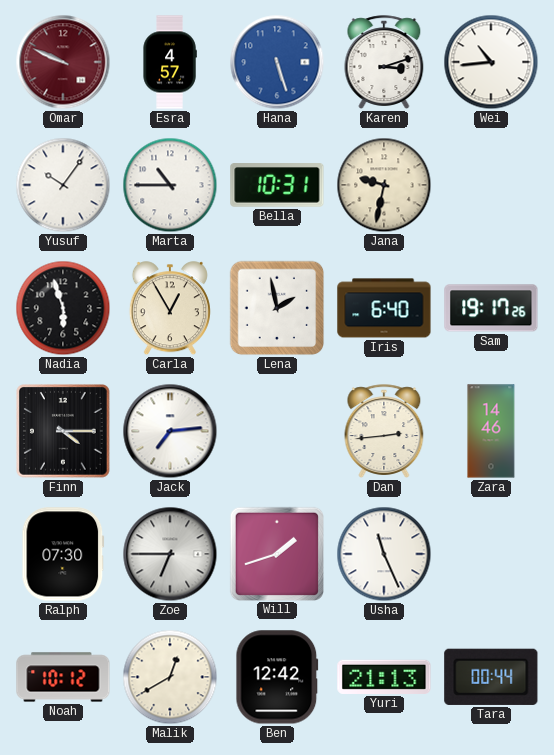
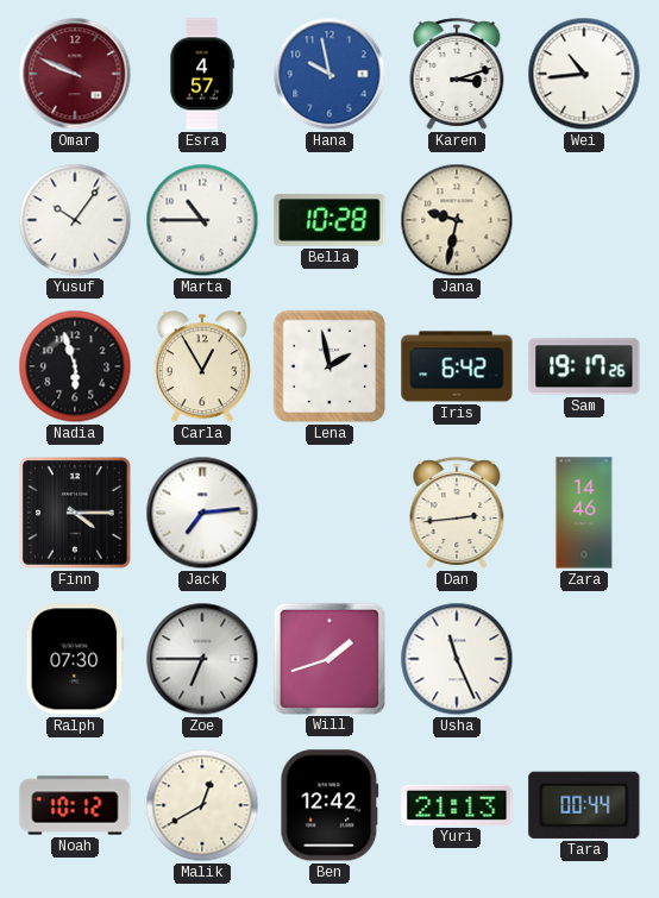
Hana: 5:27 -> 9:58 (329, 74)
Bella: 10:31 -> 10:28 (329, 220)
Iris: 6:40 -> 6:42 (457, 366)
